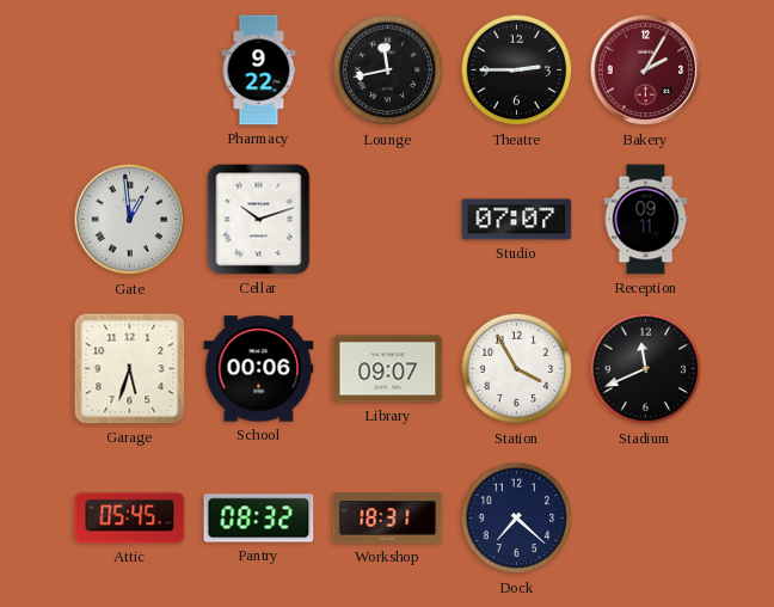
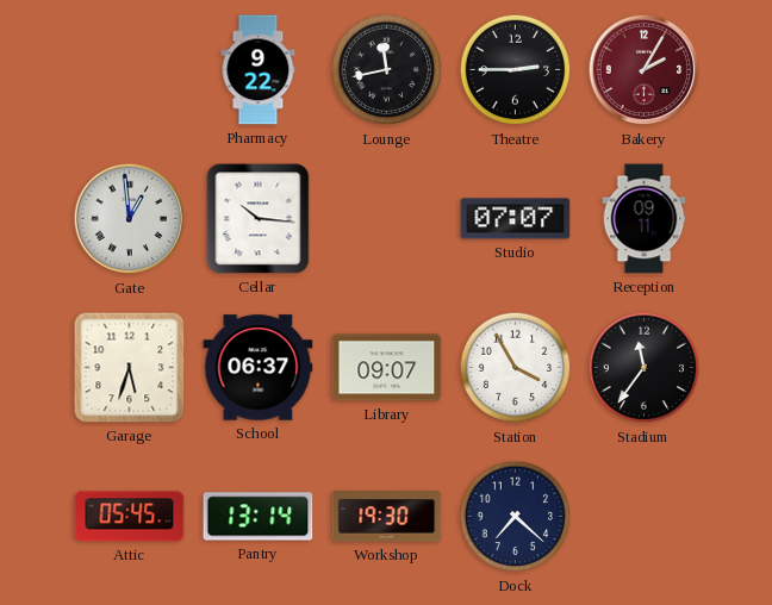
Cellar: 10:12 -> 10:16 (259, 219)
School: 00:06 -> 06:37 (259, 368)
Stadium: 11:41 -> 11:36 (645, 368)
Pantry: 08:32 -> 13:14 (259, 517)
Workshop: 18:31 -> 19:30 (387, 517)
